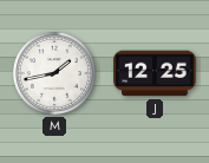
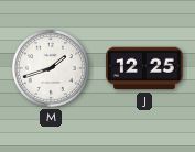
M: 1:43 -> 1:42 (51, 68)
